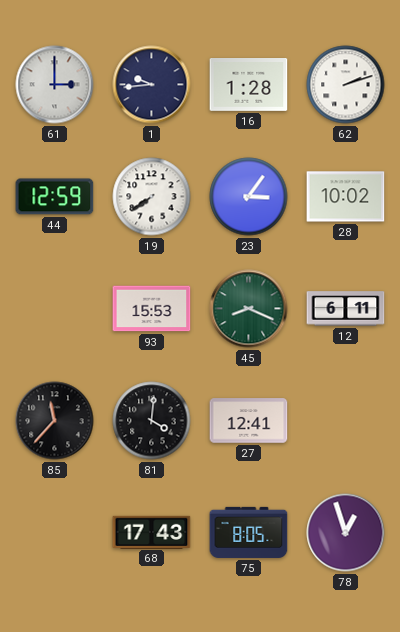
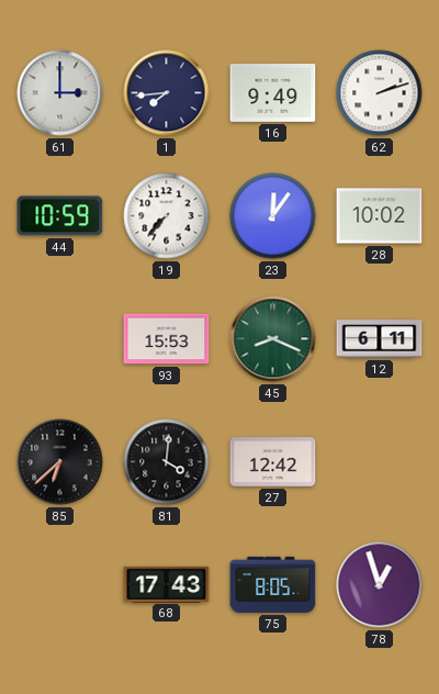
1: 9:44 -> 7:44 (167, 93)
16: 1:28 -> 9:49 (273, 93)
44: 12:59 -> 10:59 (60, 216)
19: 7:39 -> 7:37 (167, 216)
23: 3:06 -> 12:06 (273, 216)
85: 11:37 -> 6:38 (60, 462)
27: 12:41 -> 12:42 (273, 462)
